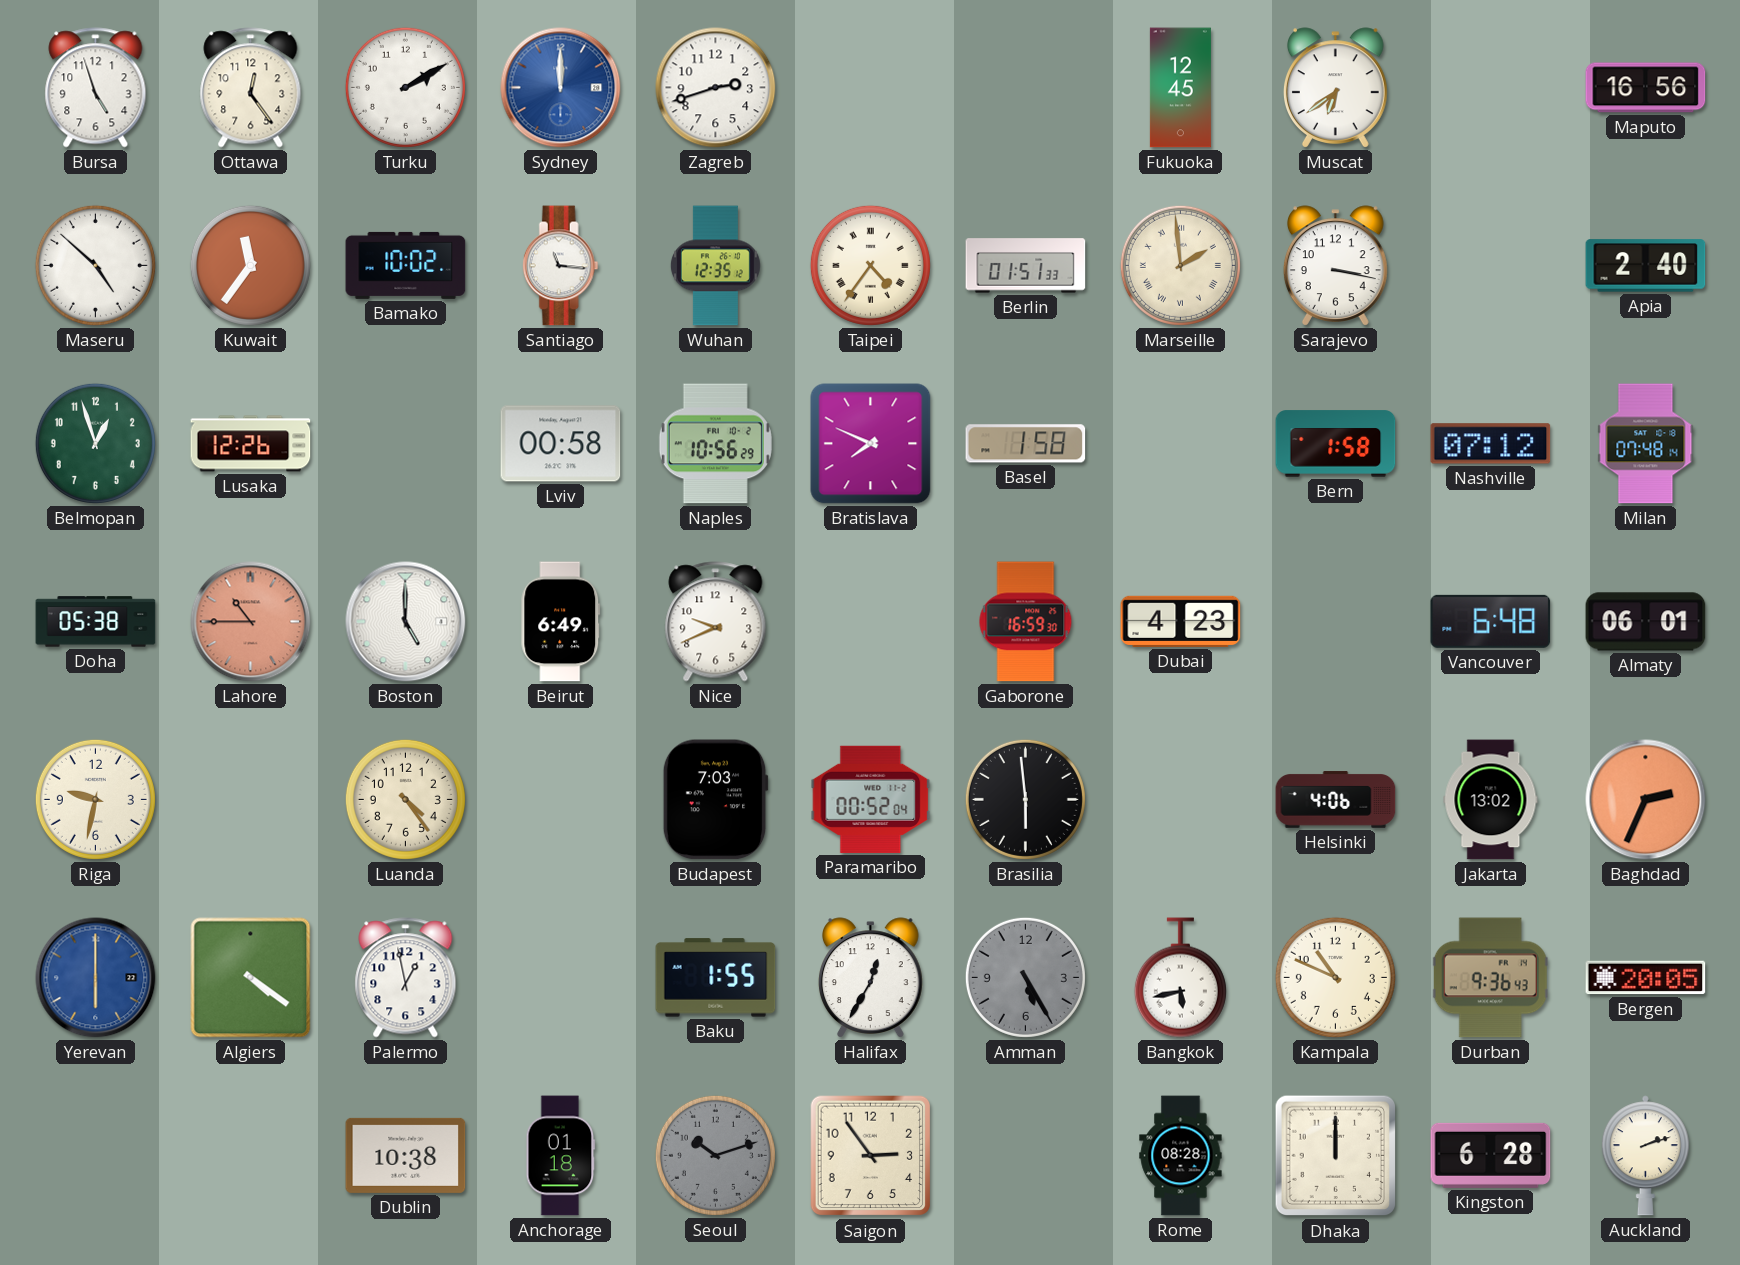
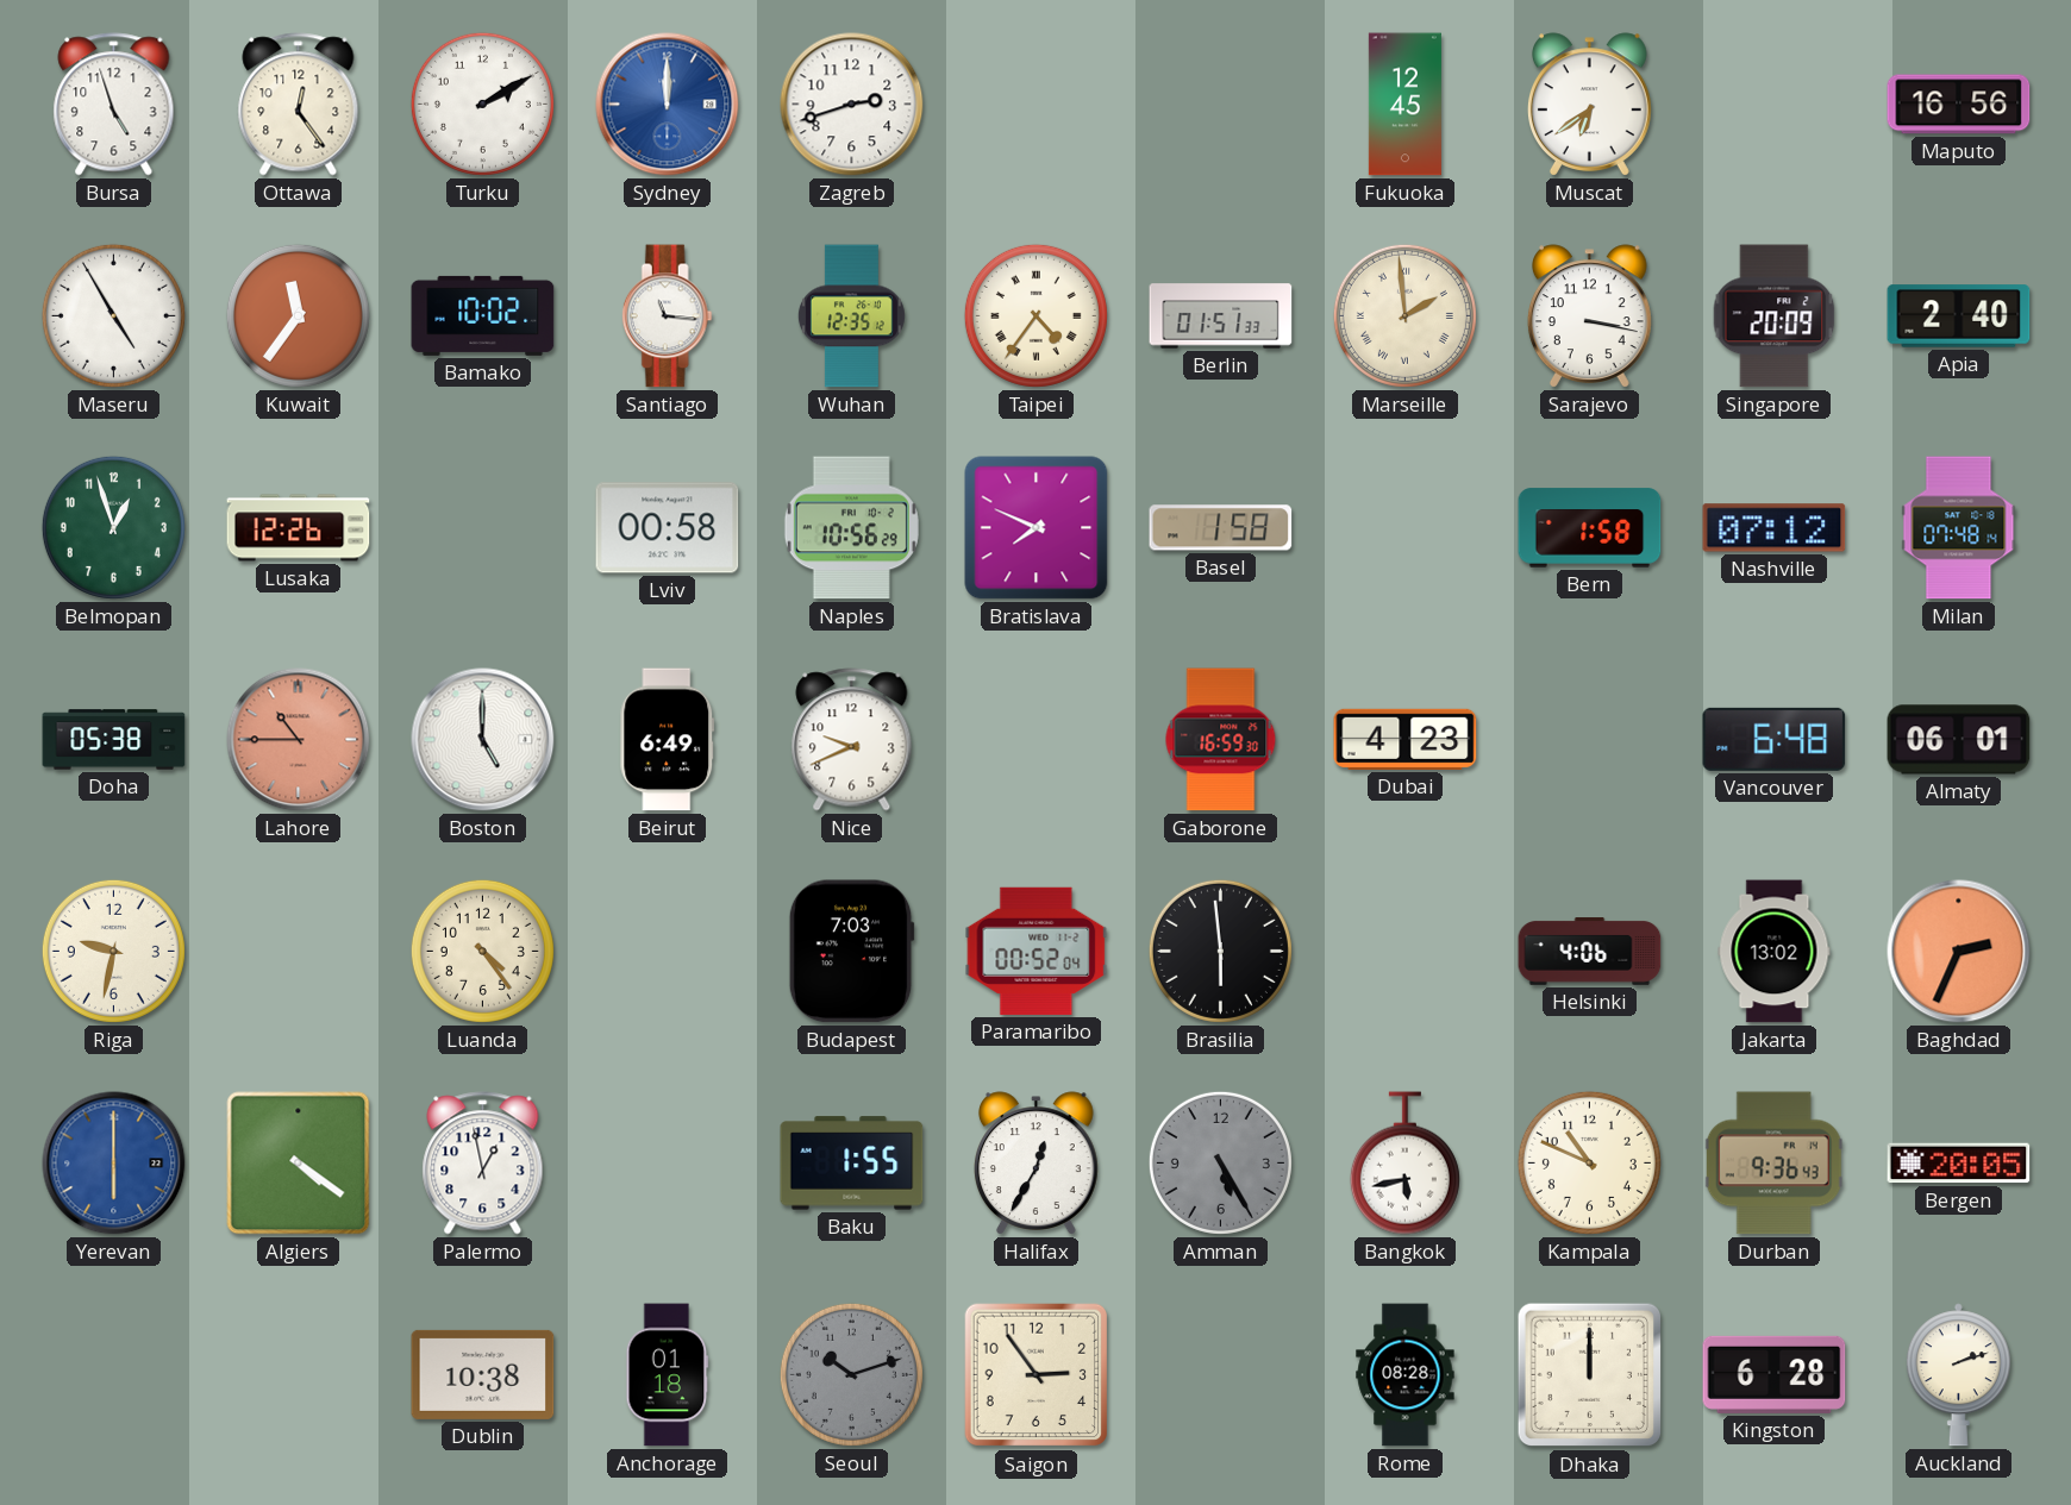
Maseru: 4:52 -> 4:55 (113, 315)
Singapore: none -> 20:09 (1775, 316)
